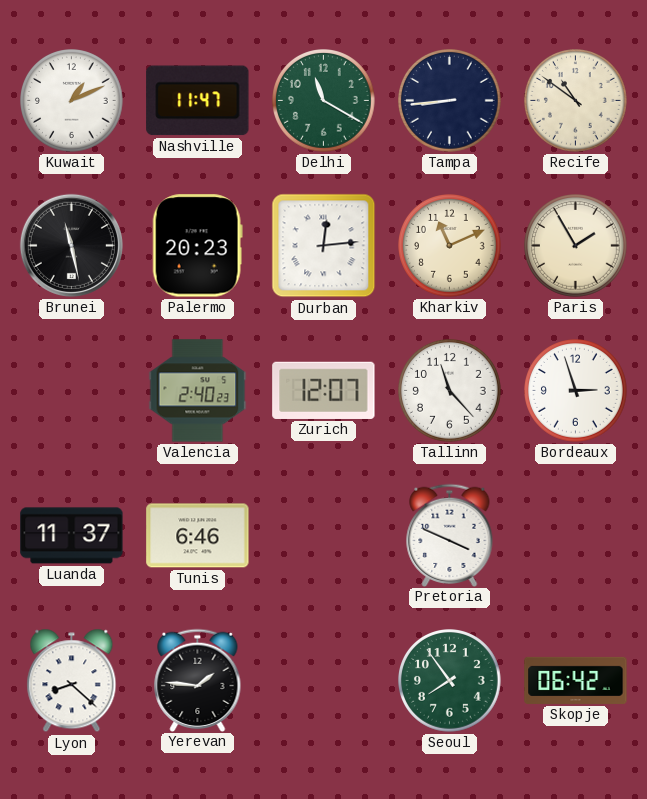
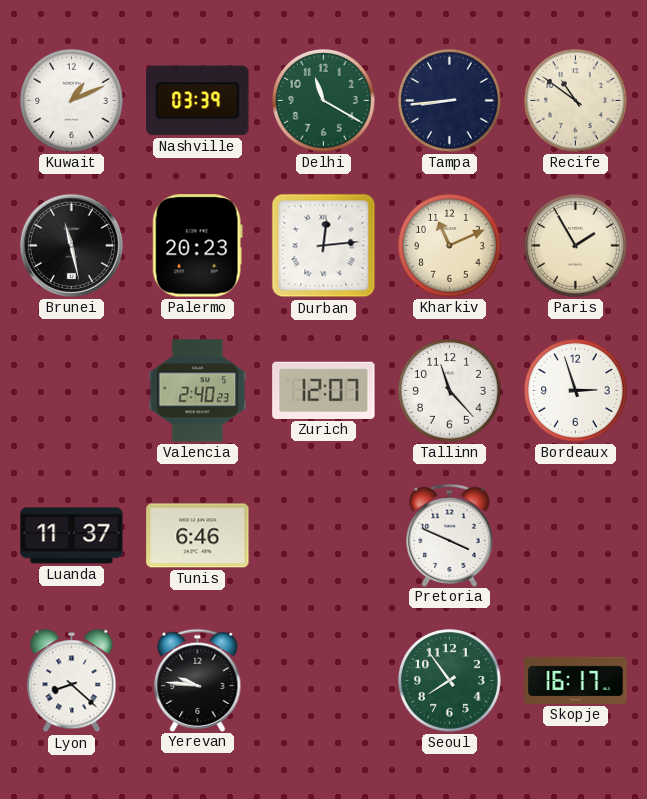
Nashville: 11:47 -> 03:39 (198, 101)
Yerevan: 1:46 -> 9:46 (198, 680)
Skopje: 06:42 -> 16:17 (576, 680)
